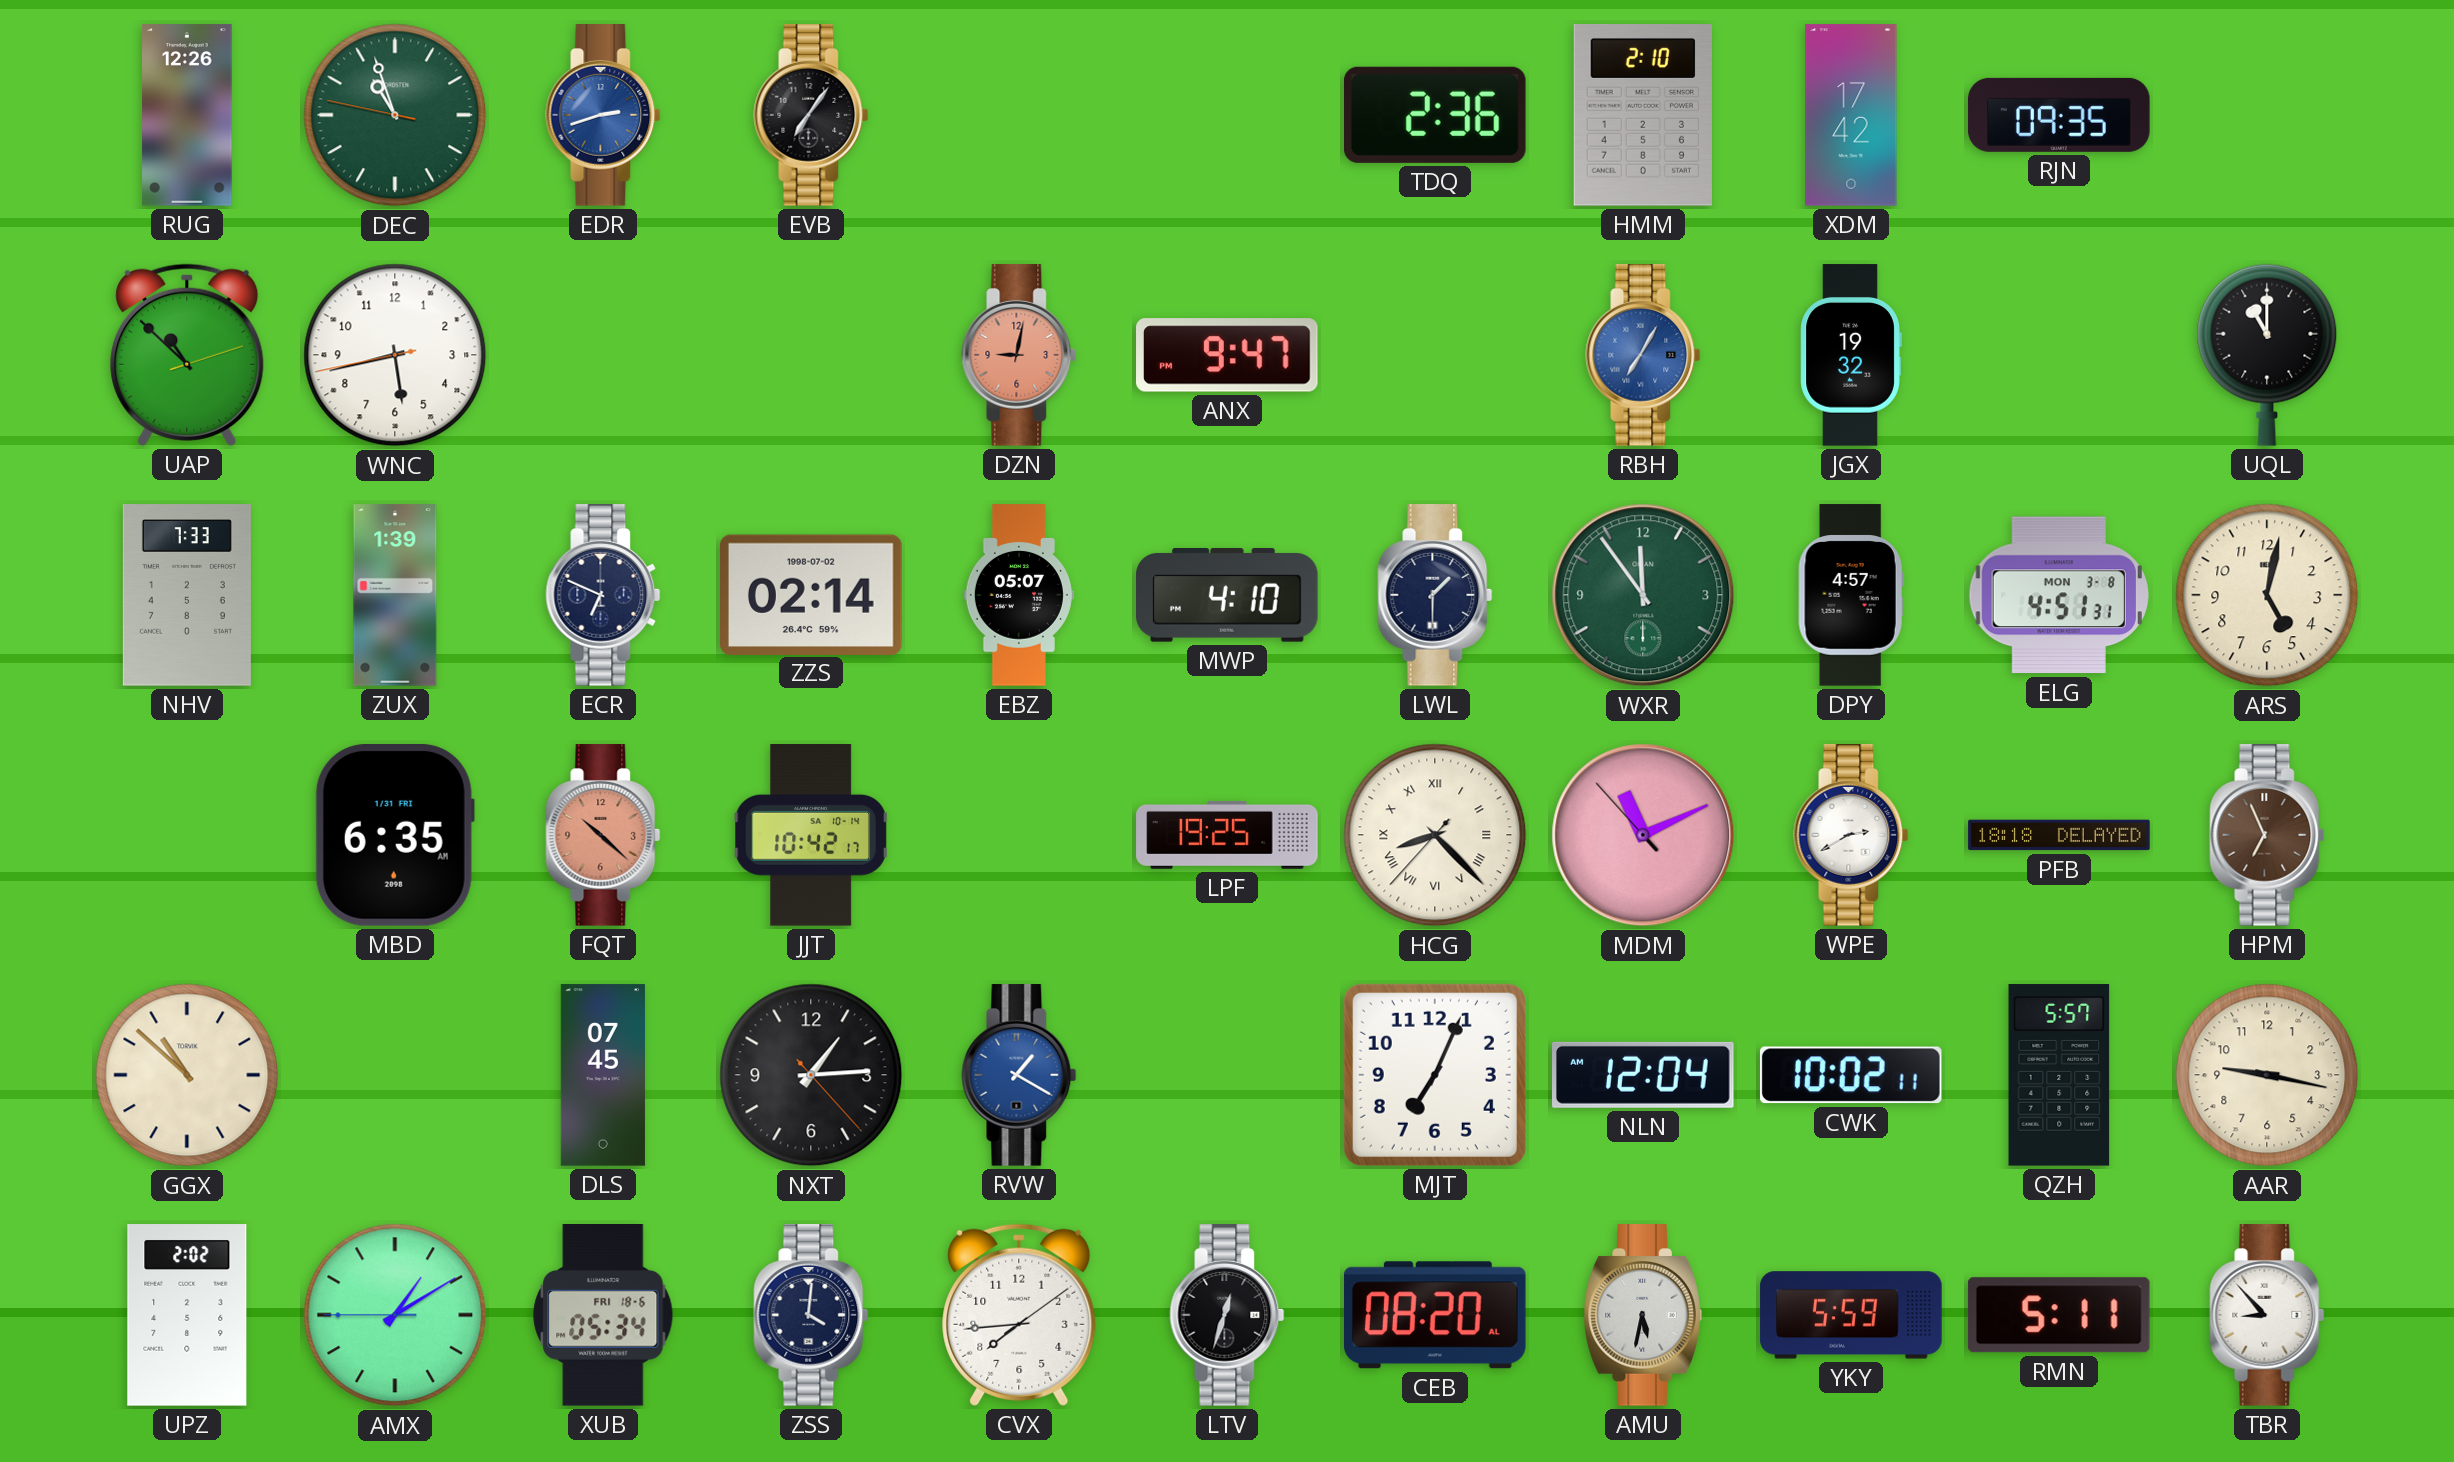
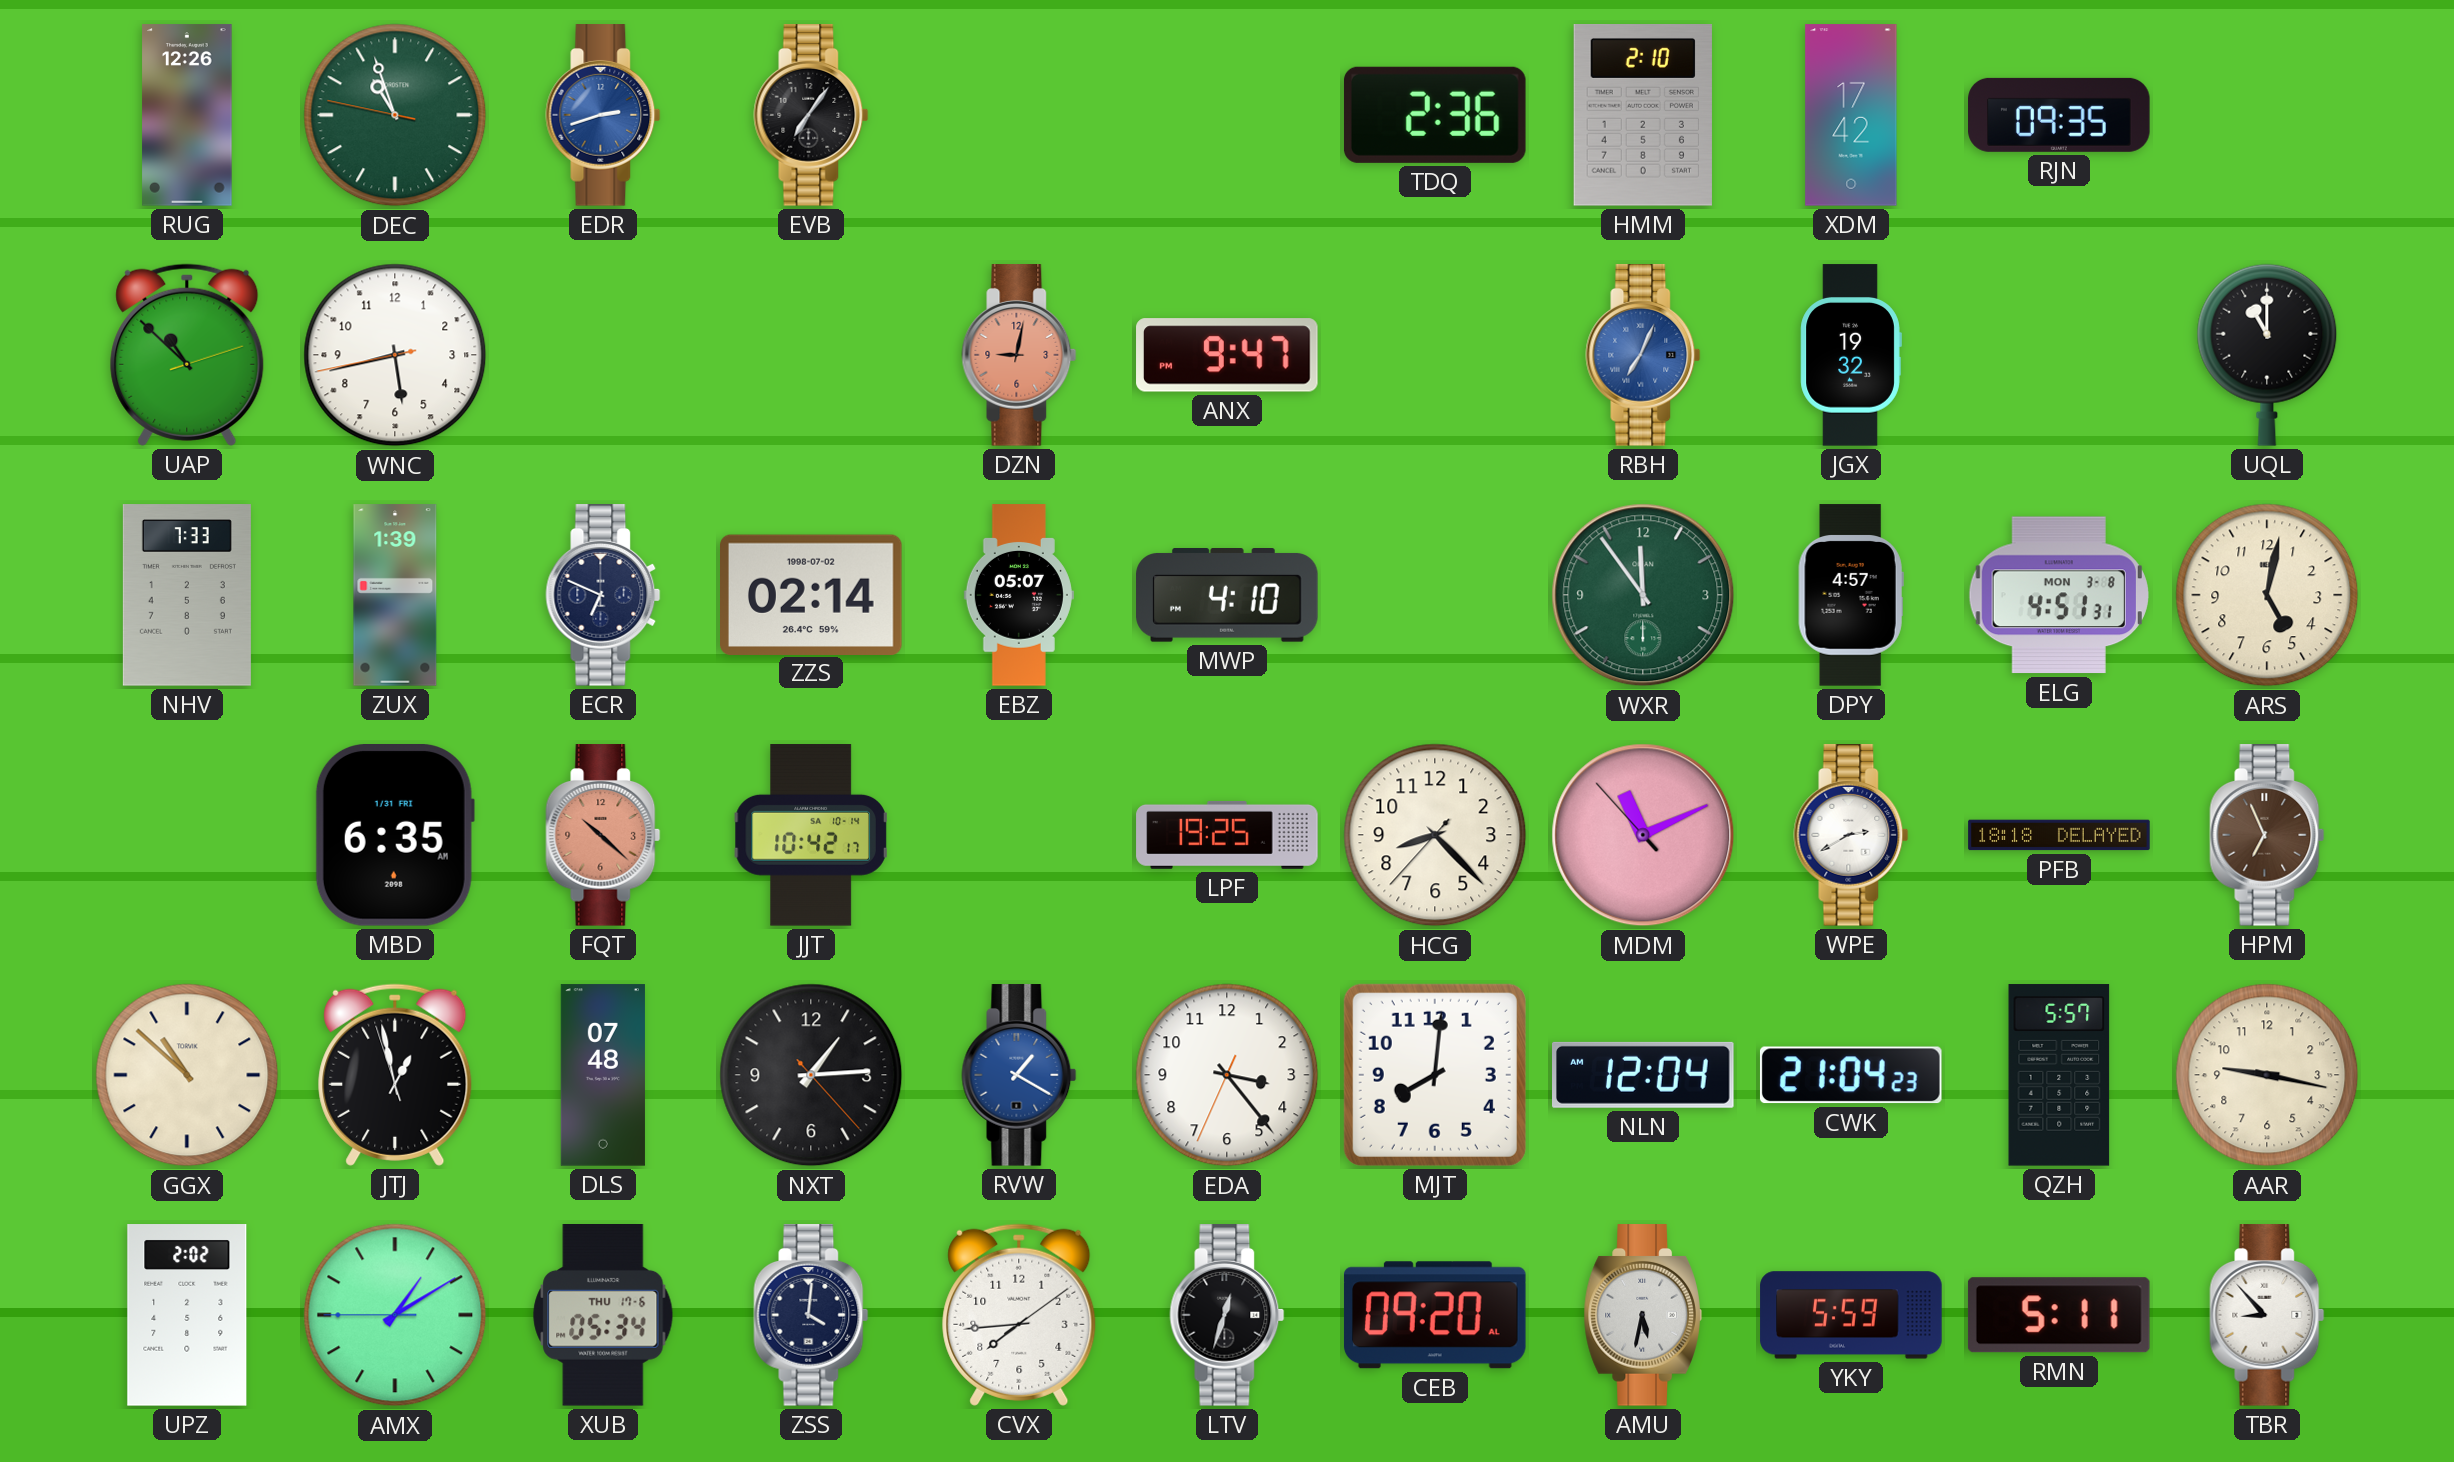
RBH: 7:05 -> 7:04 (1643, 355)
LWL: 1:30 -> none (1435, 595)
HCG numerals: Roman -> Arabic (1435, 835)
JTJ: none -> 12:57 (395, 1075)
DLS: 07:45 -> 07:48 (603, 1075)
EDA: none -> 3:23 (1227, 1075)
MJT: 7:04 -> 8:01 (1435, 1075)
CWK: 10:02 -> 21:04 (1851, 1075)
XUB date: FRI 18-6 -> THU 17-6 (603, 1316)
CEB: 08:20 -> 09:20 (1435, 1315)
